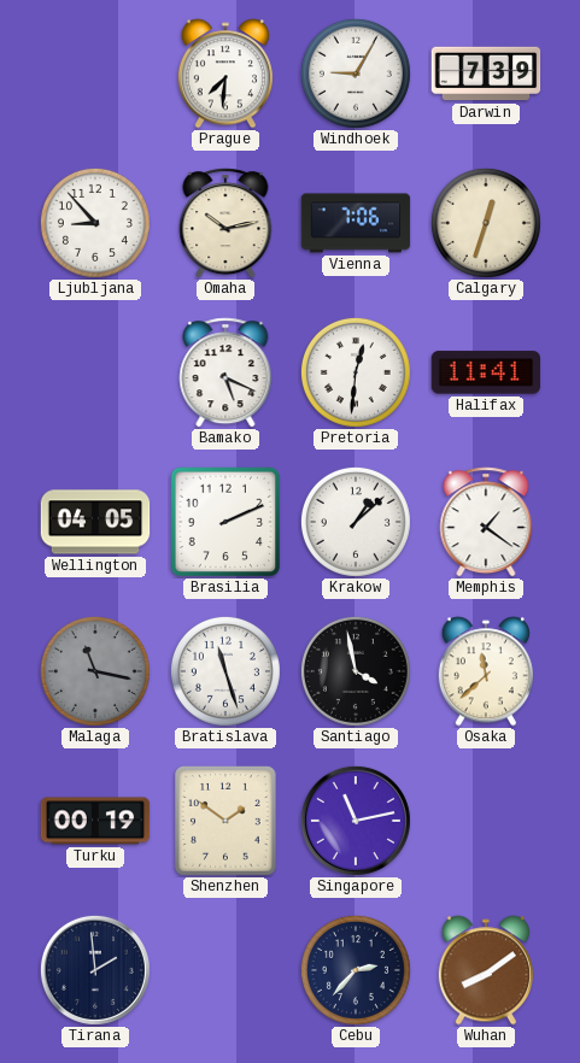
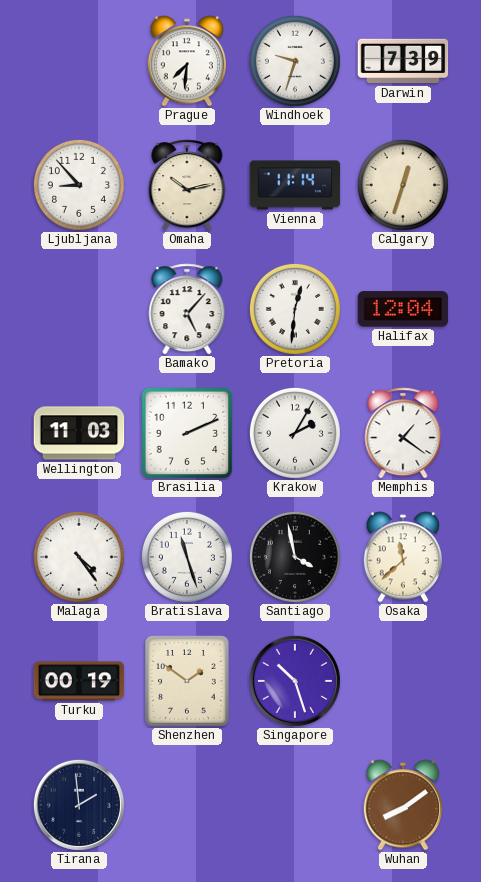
Windhoek: 9:05 -> 9:33 (295, 61)
Vienna: 7:06 -> 11:14 (295, 185)
Bamako: 5:19 -> 5:07 (187, 309)
Halifax: 11:41 -> 12:04 (403, 309)
Wellington: 04:05 -> 11:03 (79, 433)
Krakow: 1:08 -> 2:05 (295, 433)
Malaga: 11:17 -> 4:24 (79, 557)
Malaga dial: grey -> white (79, 557)
Singapore: 11:13 -> 10:27 (295, 681)
Cebu: 2:37 -> none (356, 970)
